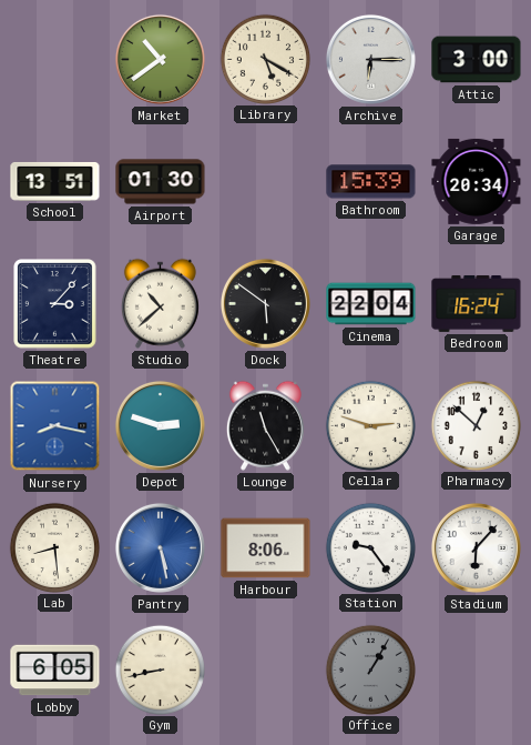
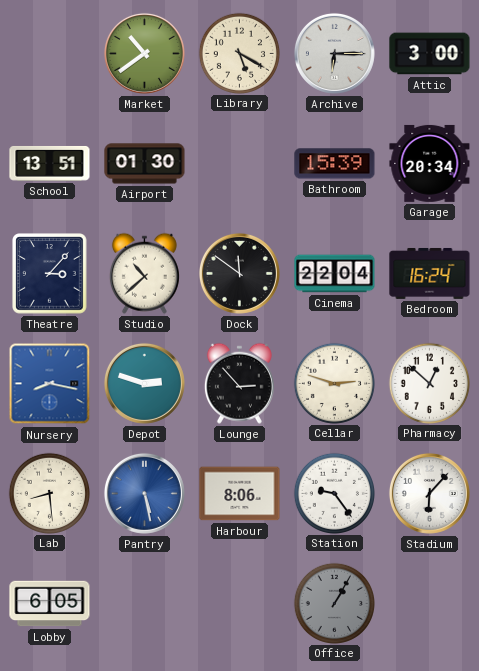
Dock: 5:51 -> 11:51 (239, 273)
Lounge: 11:25 -> 2:53 (239, 383)
Gym: 8:43 -> none (160, 670)
